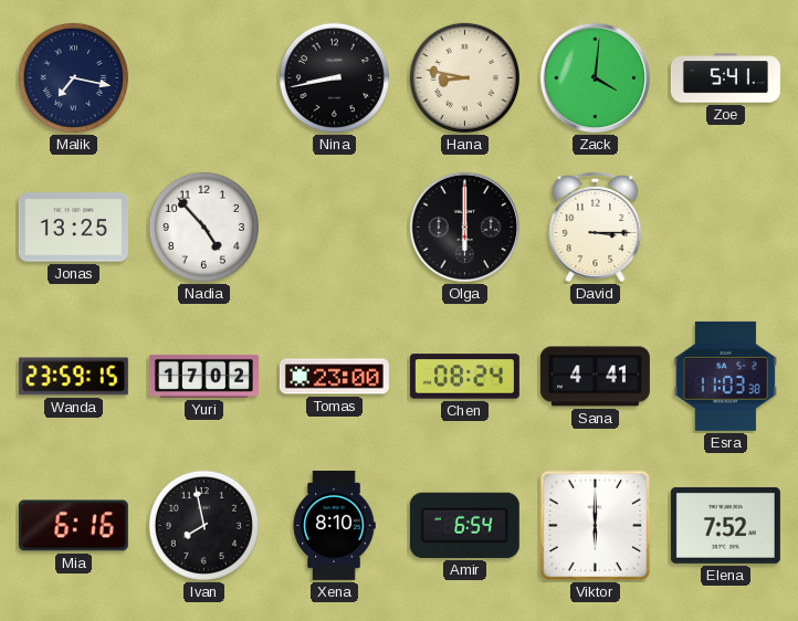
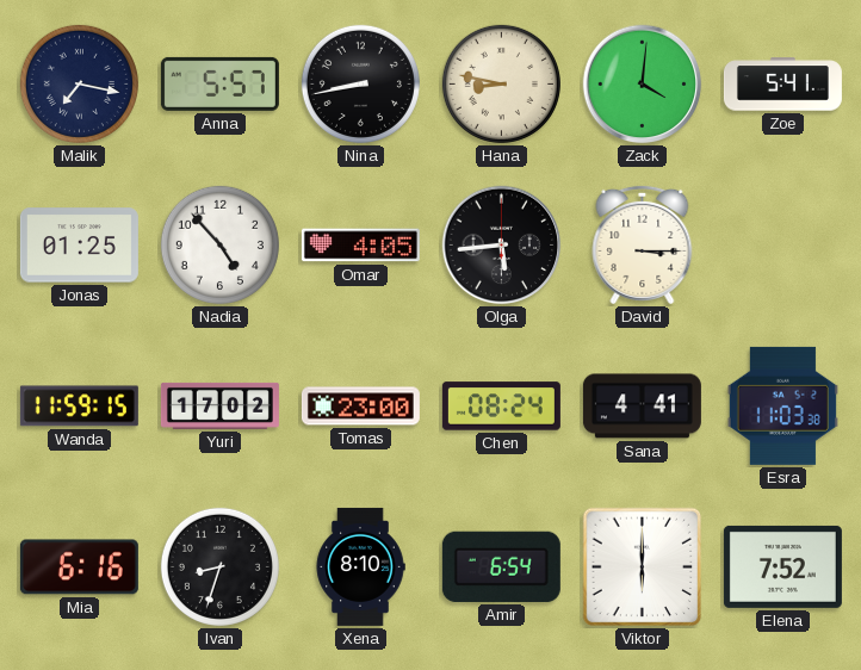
Anna: none -> 5:57 (219, 83)
Jonas: 13:25 -> 01:25 (79, 246)
Omar: none -> 4:05 (360, 246)
Olga: 6:00 -> 5:44 (502, 246)
Wanda: 23:59 -> 11:59 (79, 407)
Ivan: 7:58 -> 8:33 (219, 566)
